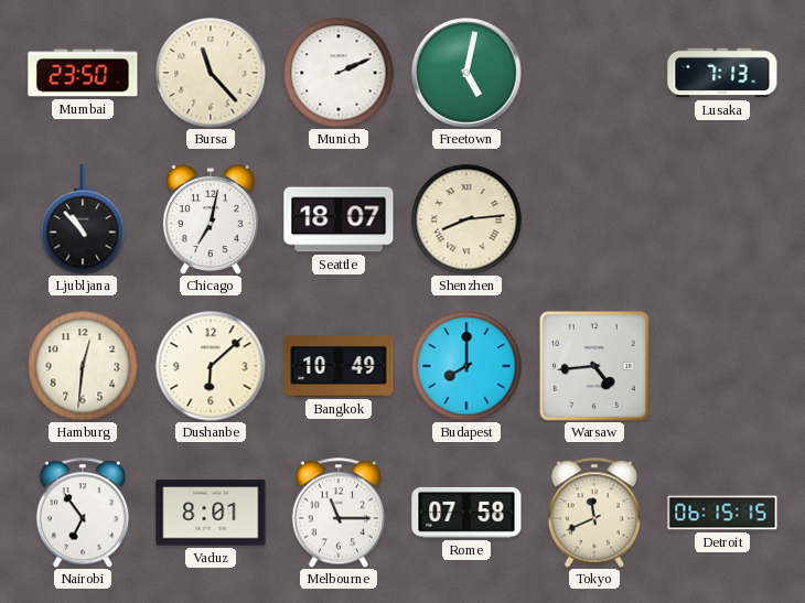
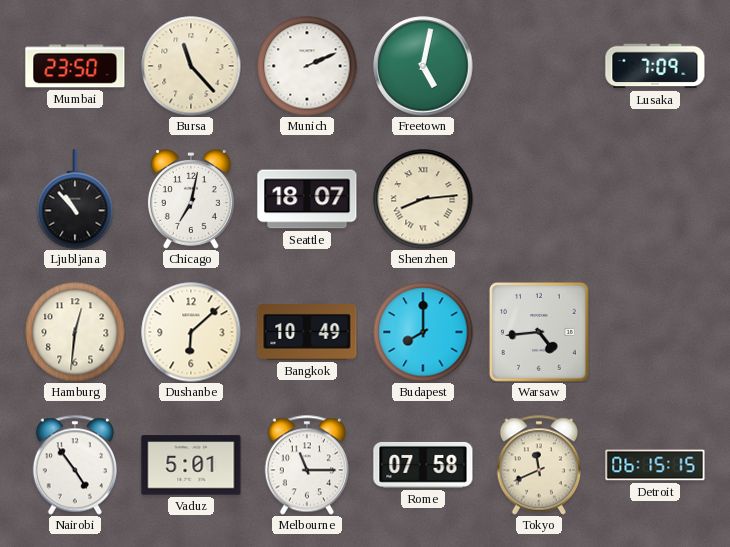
Lusaka: 7:13 -> 7:09 (655, 66)
Nairobi: 6:54 -> 4:54 (75, 465)
Vaduz: 8:01 -> 5:01 (191, 465)
